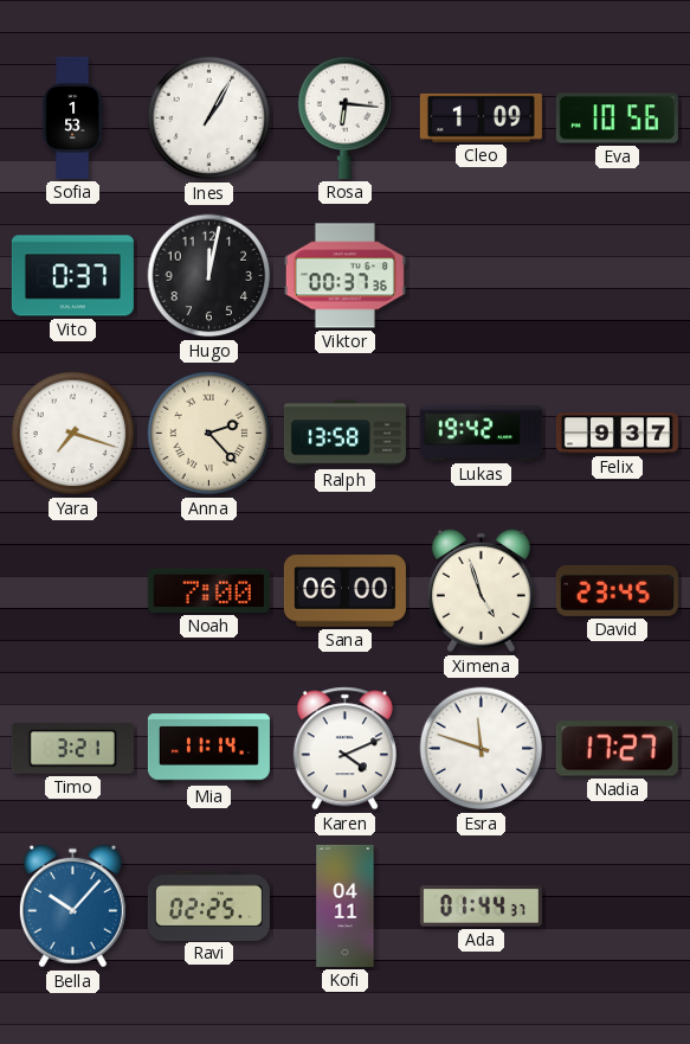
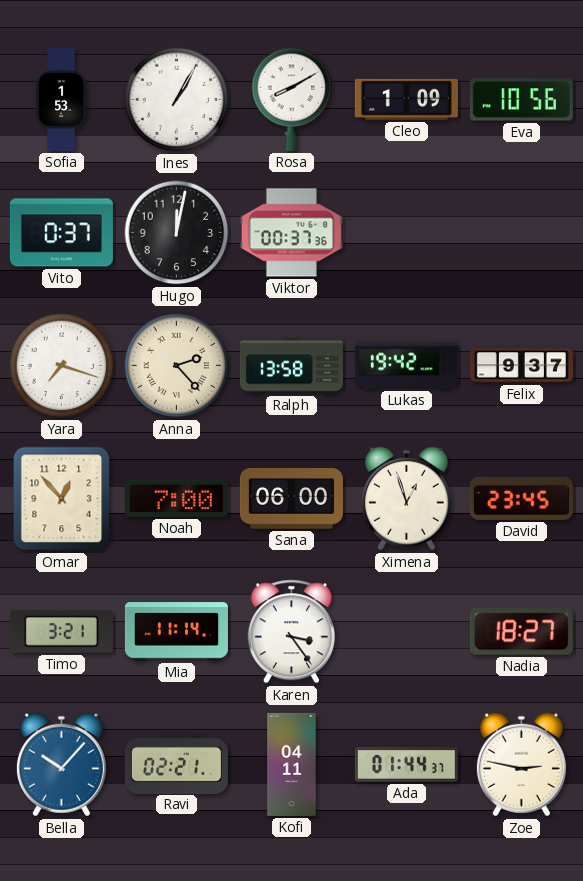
Rosa: 6:16 -> 8:10 (292, 99)
Omar: none -> 12:53 (62, 499)
Ximena: 4:57 -> 12:57 (406, 499)
Karen: 4:11 -> 3:24 (291, 632)
Esra: 11:48 -> none (482, 749)
Nadia: 17:27 -> 18:27 (521, 632)
Ravi: 02:25 -> 02:21 (176, 764)
Zoe: none -> 2:47 (521, 765)
